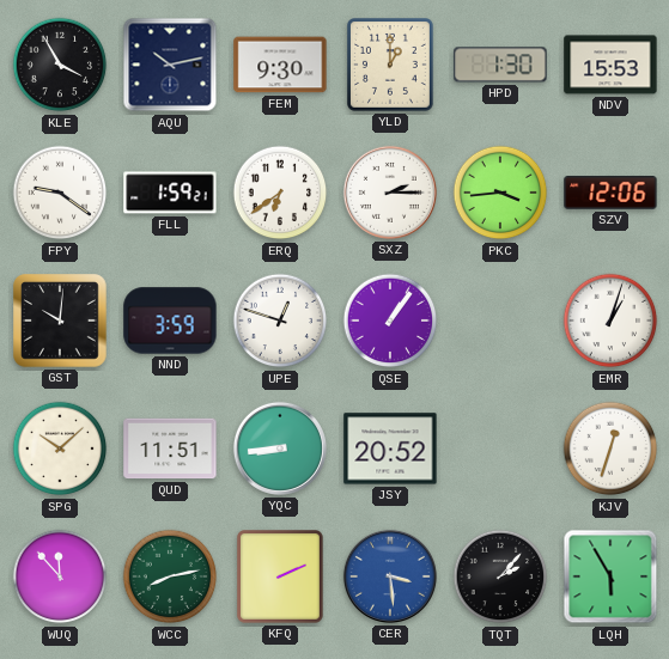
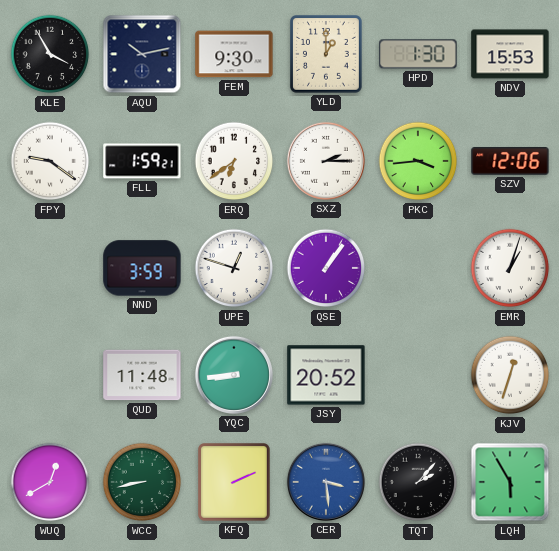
GST: 10:01 -> none (60, 321)
SPG: 10:08 -> none (60, 449)
QUD: 11:51 -> 11:48 (142, 375)
WUQ: 11:53 -> 12:40 (50, 482)
WCC: 8:13 -> 8:43 (142, 482)
